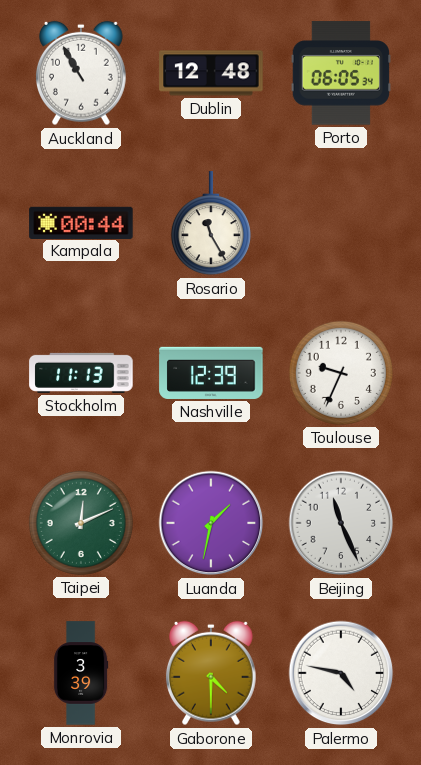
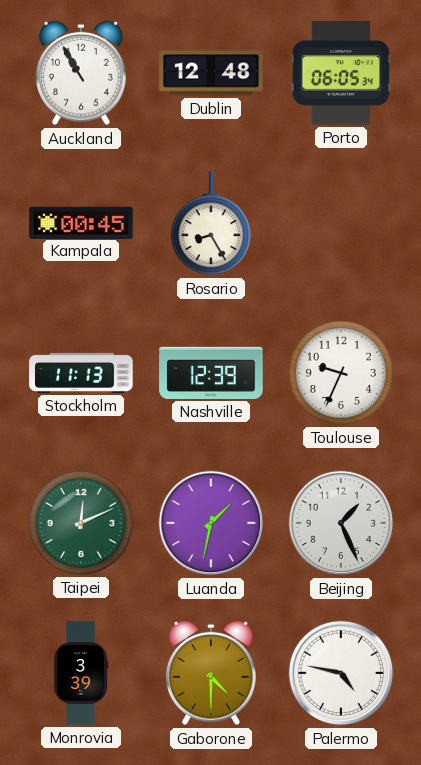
Kampala: 00:44 -> 00:45 (81, 222)
Rosario: 11:25 -> 8:25 (211, 224)
Beijing: 11:26 -> 1:26 (341, 523)
